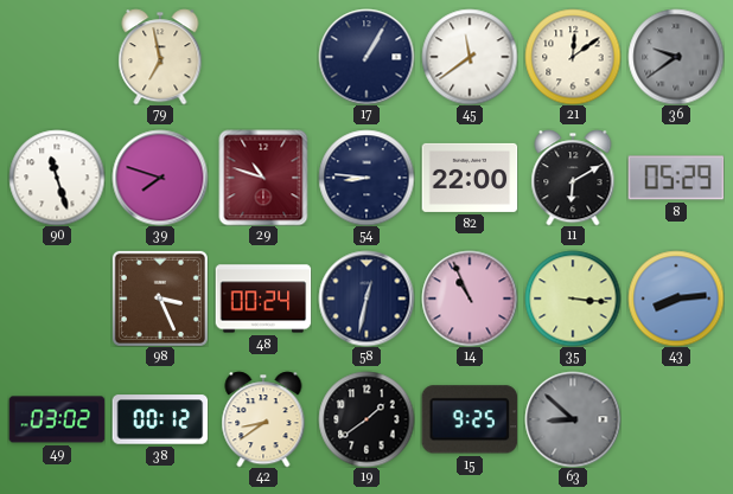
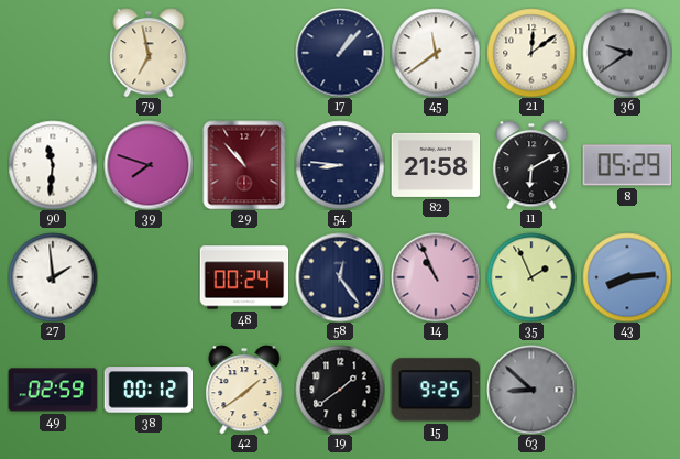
17: 1:05 -> 1:07 (340, 53)
90: 11:27 -> 11:31 (53, 165)
29: 10:48 -> 10:53 (244, 165)
82: 22:00 -> 21:58 (436, 165)
27: none -> 1:59 (53, 277)
98: 3:26 -> none (160, 299)
58: 12:32 -> 12:24 (340, 277)
35: 3:16 -> 1:56 (531, 277)
49: 03:02 -> 02:59 (53, 390)
42: 8:39 -> 1:39 (244, 390)
